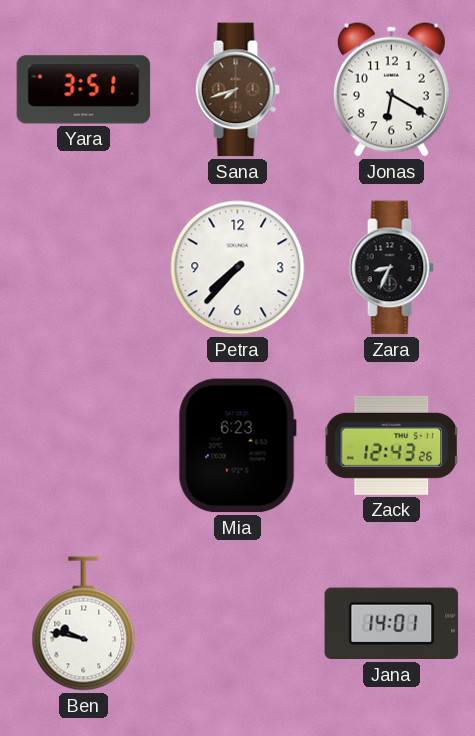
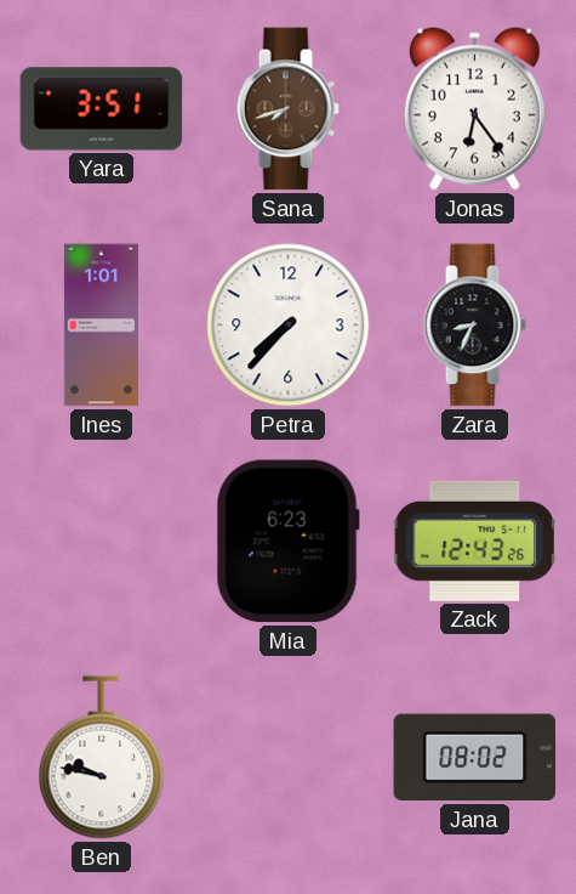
Jonas: 6:20 -> 6:24 (474, 108)
Ines: none -> 1:01 (101, 326)
Jana: 14:01 -> 08:02 (475, 758)
